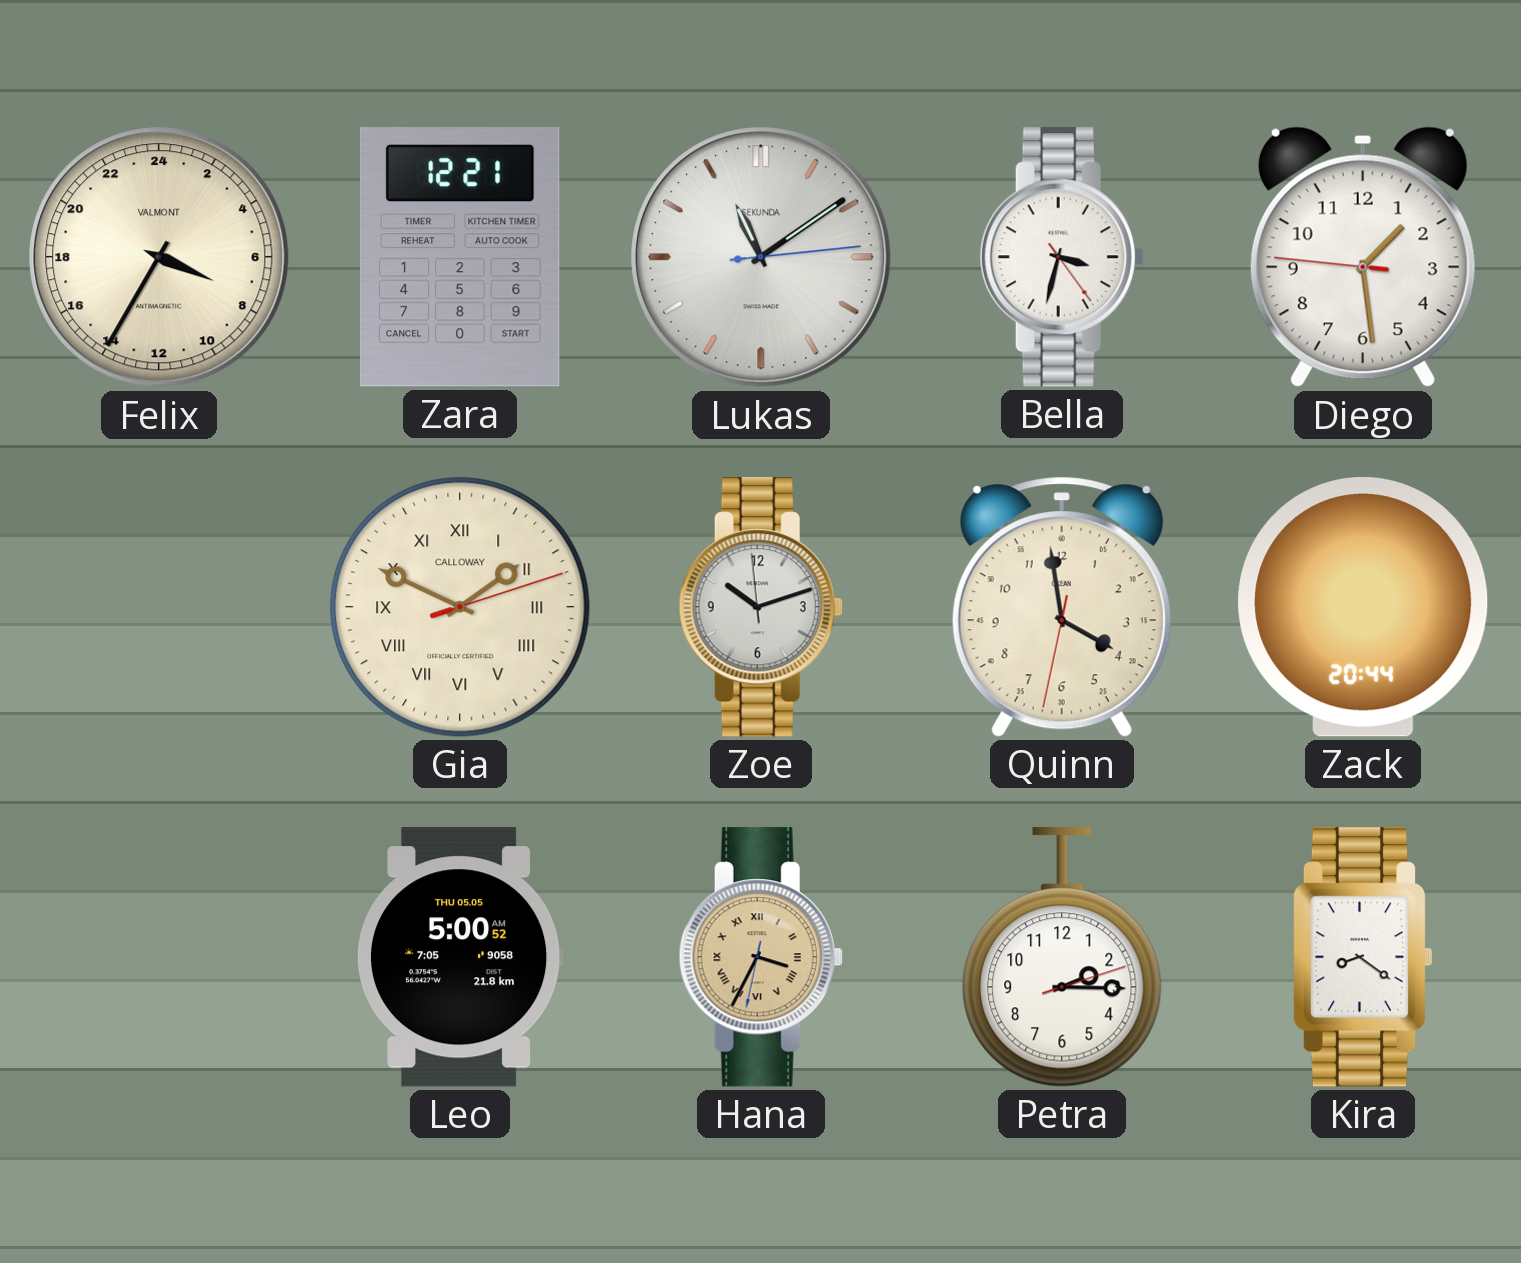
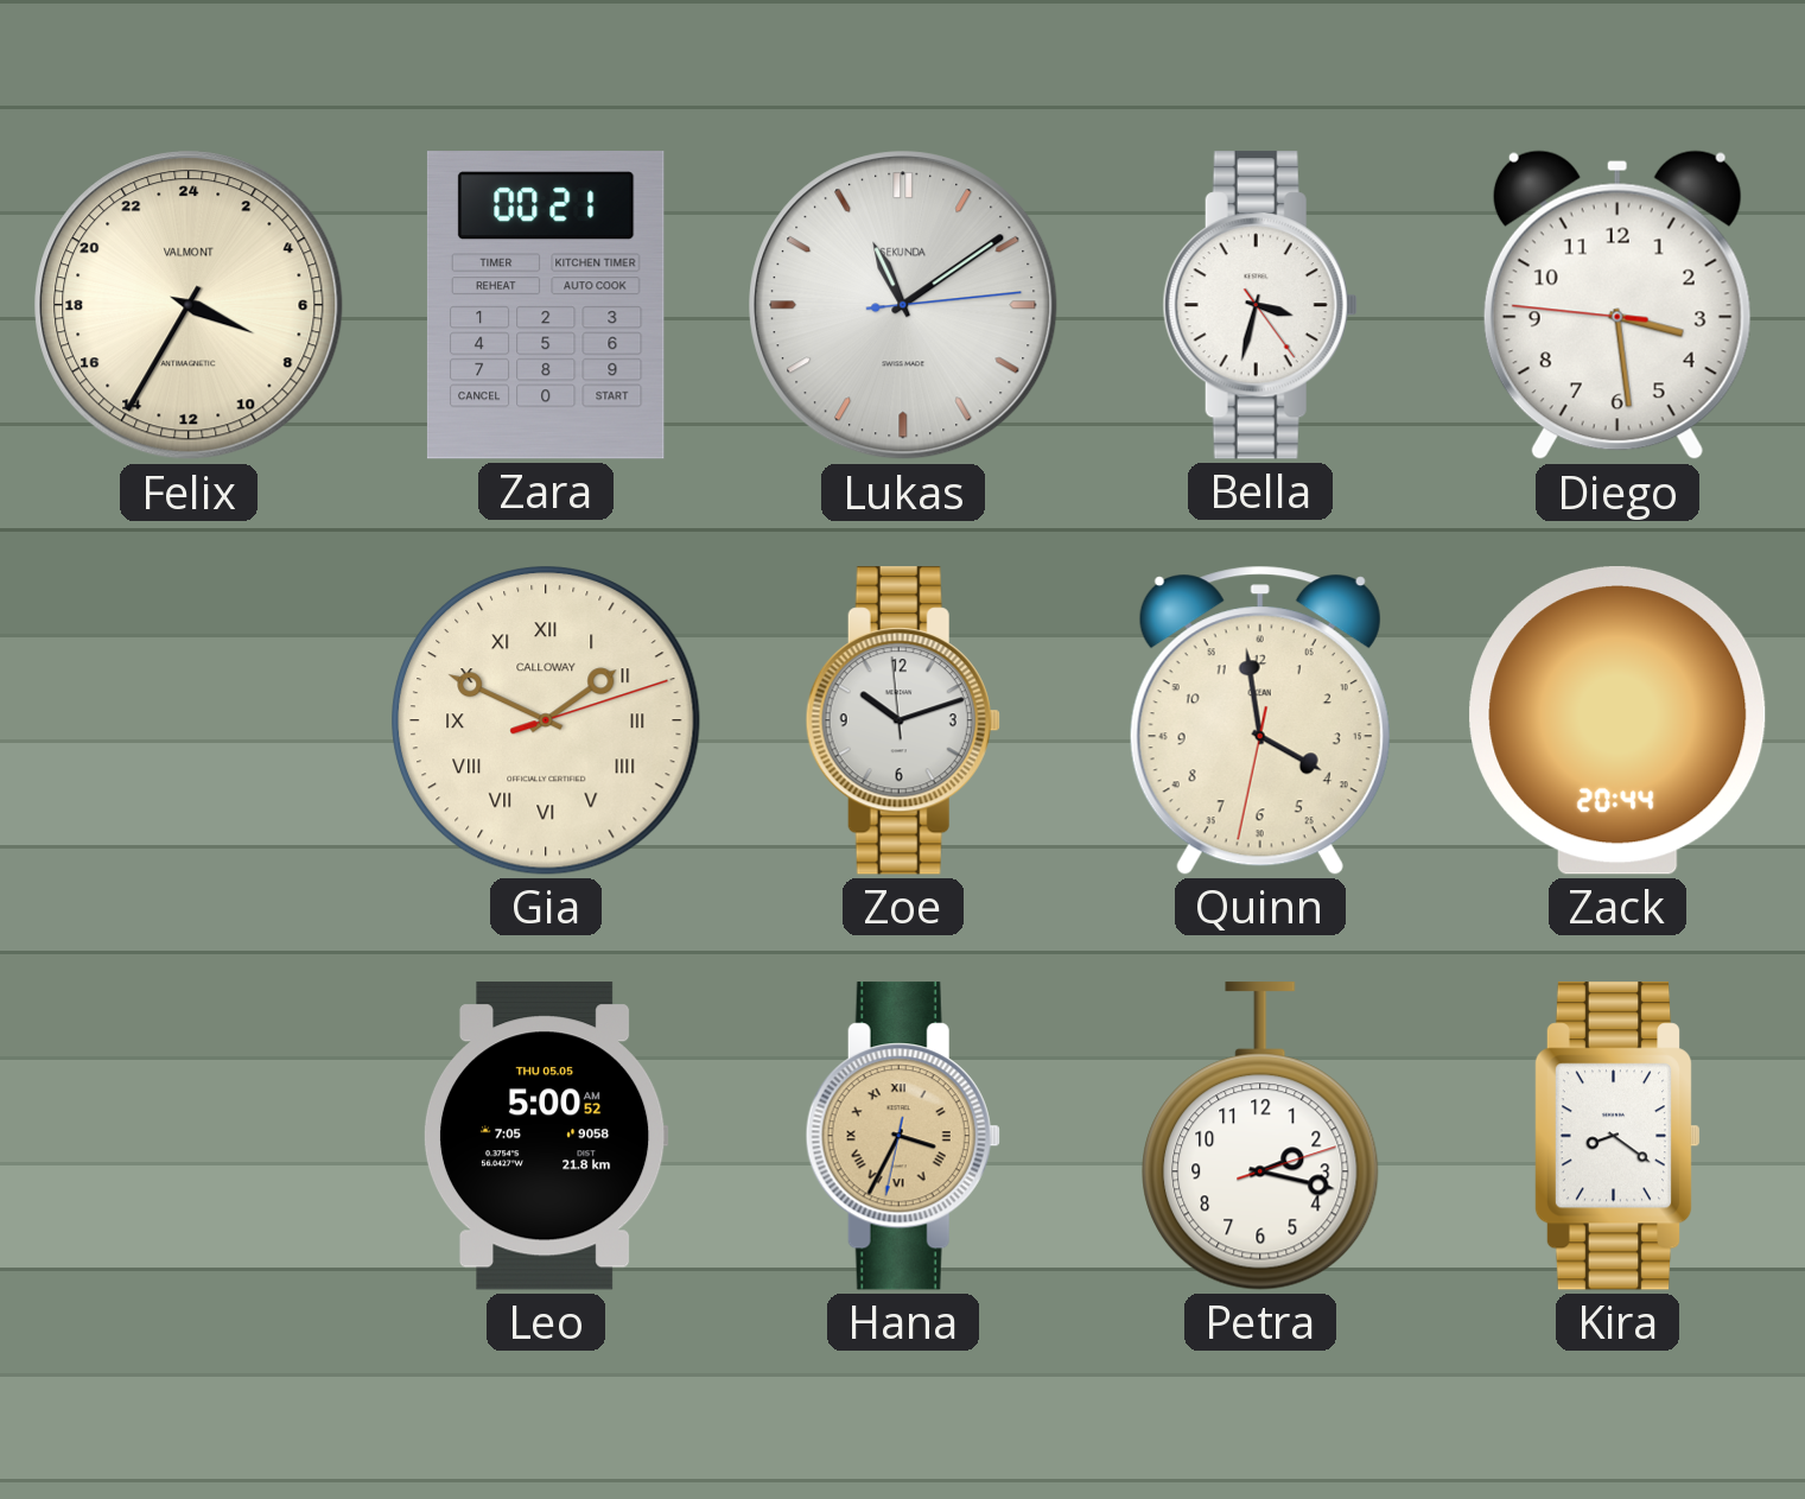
Zara: 12:21 -> 00:21 (546, 305)
Diego: 1:28 -> 3:28 (1617, 305)
Petra: 2:15 -> 2:17 (1260, 1136)
